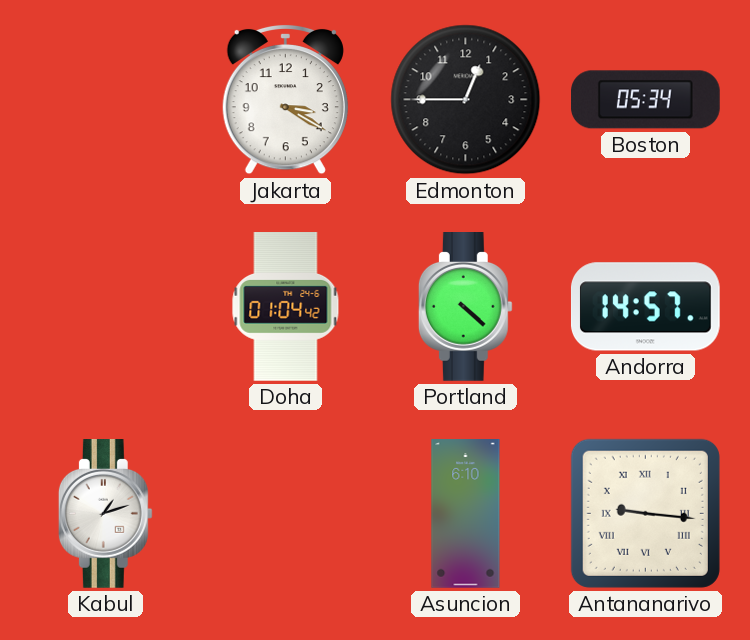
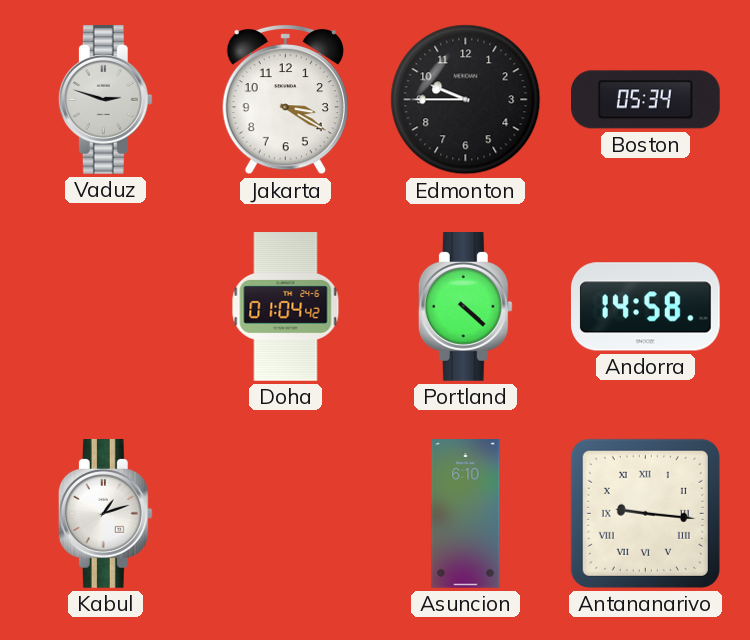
Vaduz: none -> 2:48 (105, 100)
Edmonton: 12:45 -> 9:45 (466, 100)
Andorra: 14:57 -> 14:58 (645, 307)
